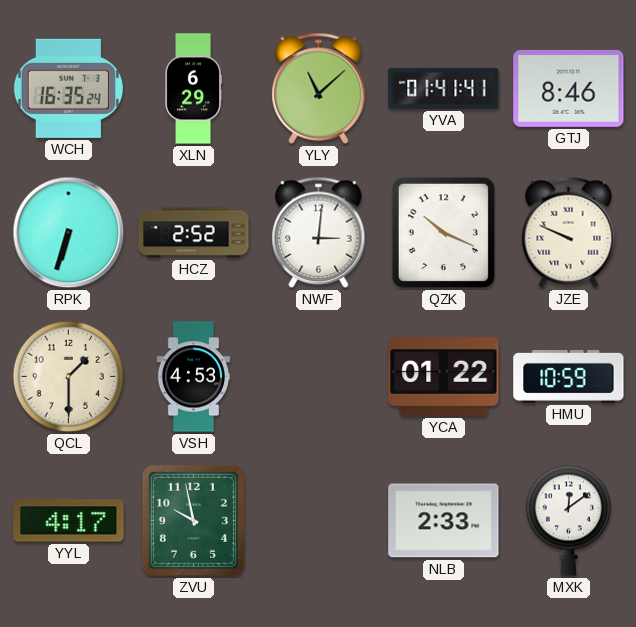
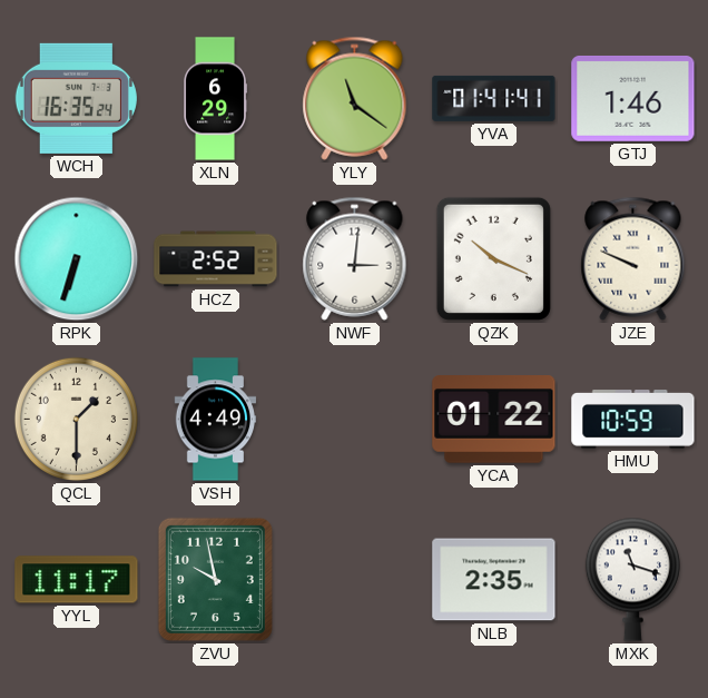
YLY: 11:08 -> 11:21 (355, 98)
GTJ: 8:46 -> 1:46 (633, 98)
VSH: 4:53 -> 4:49 (216, 420)
YYL: 4:17 -> 11:17 (77, 580)
NLB: 2:33 -> 2:35 (494, 580)
MXK: 12:09 -> 11:18 (632, 579)
